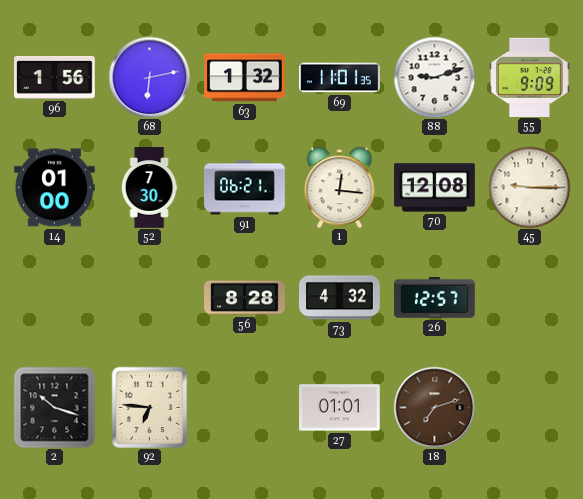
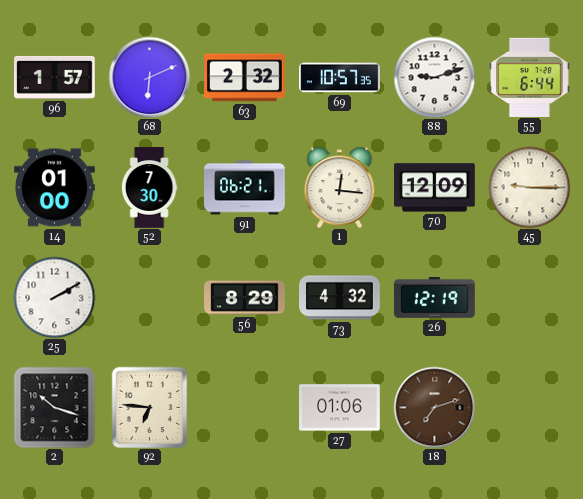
96: 1:56 -> 1:57 (55, 77)
68: 6:13 -> 6:11 (149, 77)
63: 1:32 -> 2:32 (245, 78)
69: 11:01 -> 10:57 (340, 78)
55: 9:09 -> 6:44 (530, 77)
70: 12:08 -> 12:09 (435, 188)
25: none -> 2:10 (54, 297)
56: 8:28 -> 8:29 (245, 298)
26: 12:57 -> 12:19 (435, 298)
27: 01:01 -> 01:06 (340, 408)
